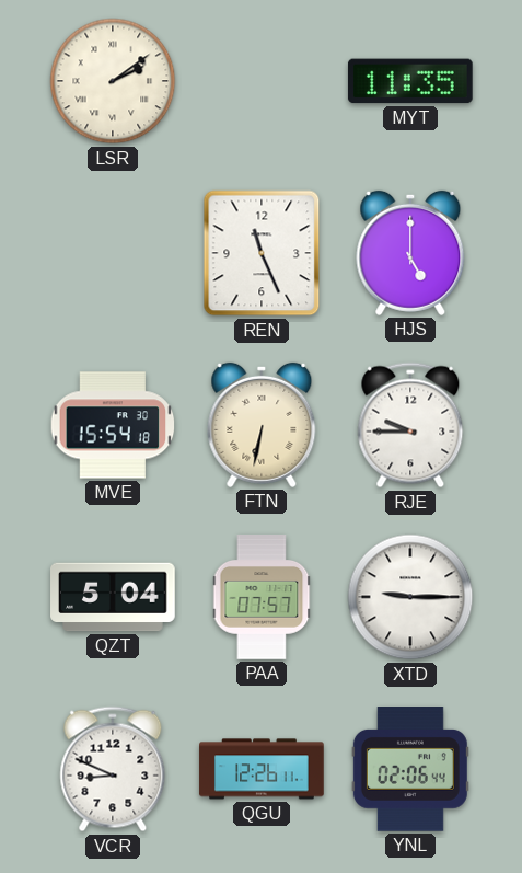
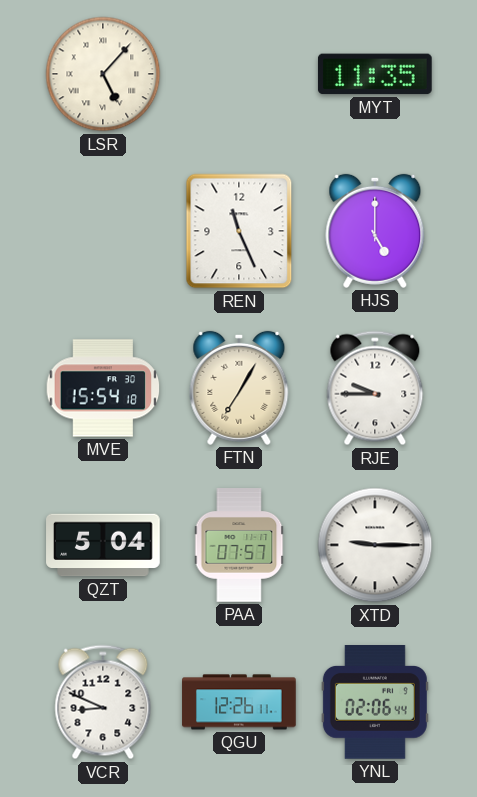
LSR: 2:09 -> 5:07 (103, 74)
FTN: 6:32 -> 7:05 (239, 388)
